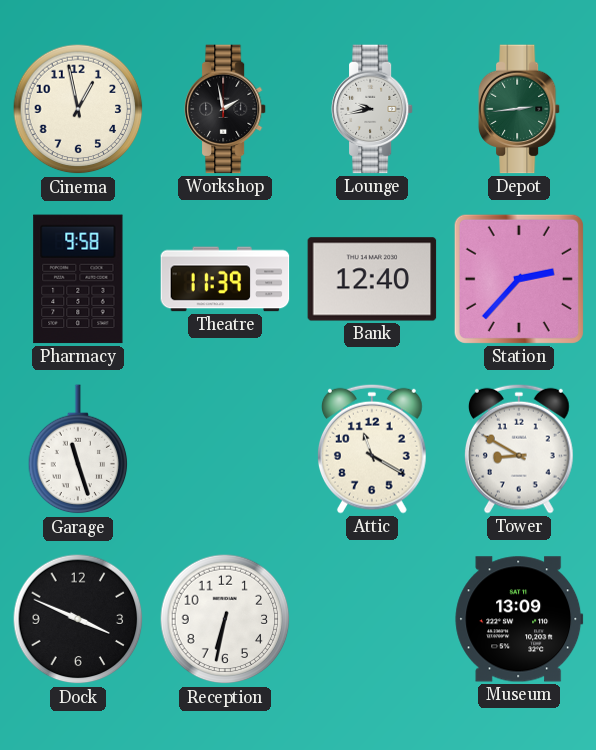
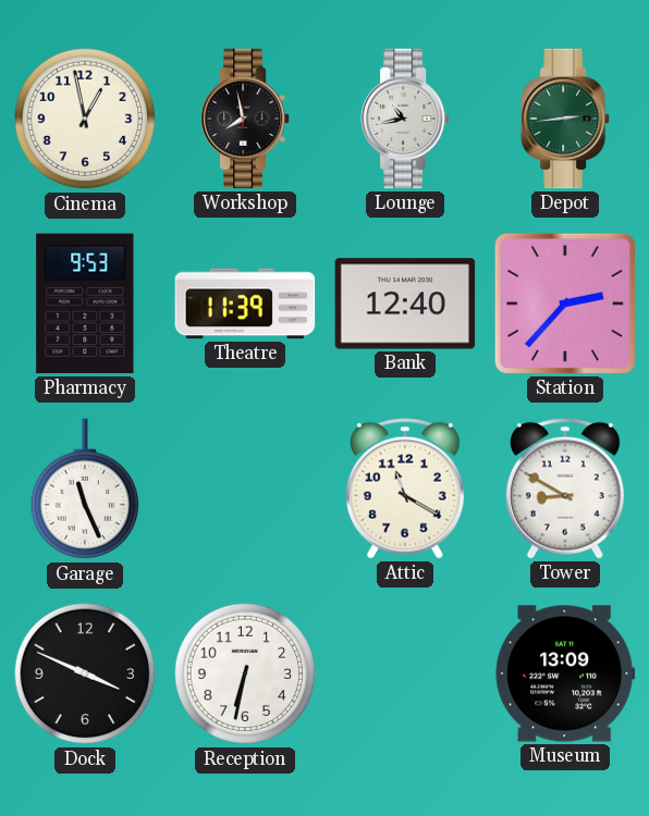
Workshop: 1:58 -> 7:58 (245, 119)
Lounge: 9:43 -> 10:43 (405, 119)
Pharmacy: 9:58 -> 9:53 (85, 304)
Garage: 11:27 -> 11:26 (85, 490)
